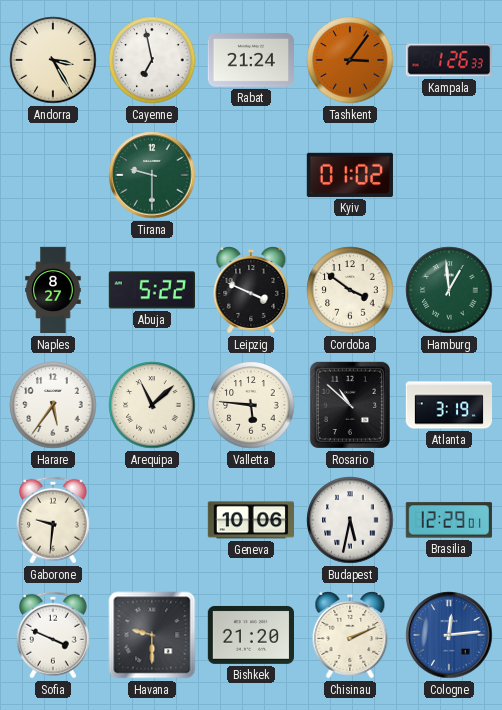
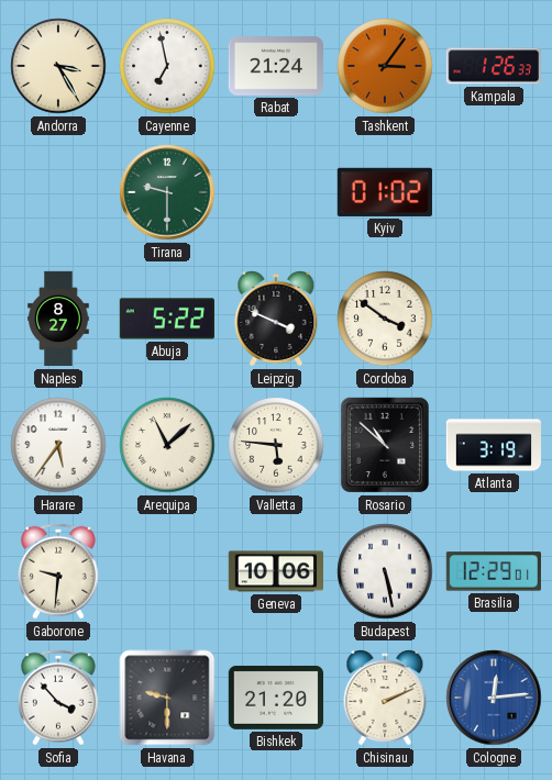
Hamburg: 12:59 -> none (449, 290)
Budapest: 5:32 -> 5:28 (385, 571)
Sofia: 3:49 -> 3:53 (58, 698)
